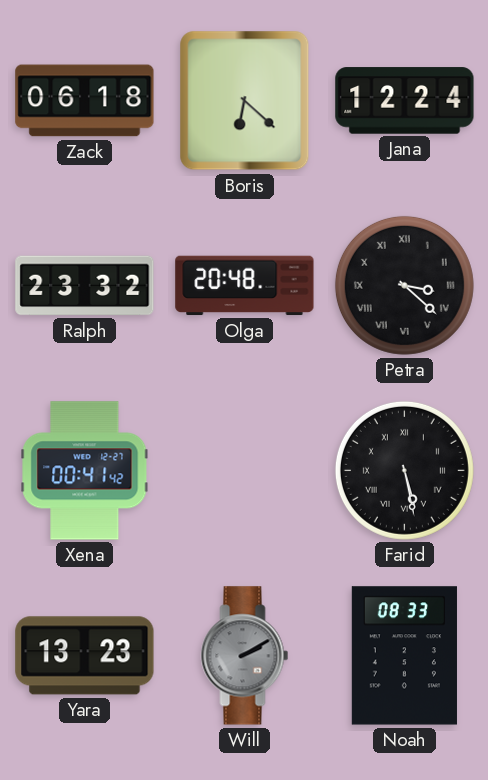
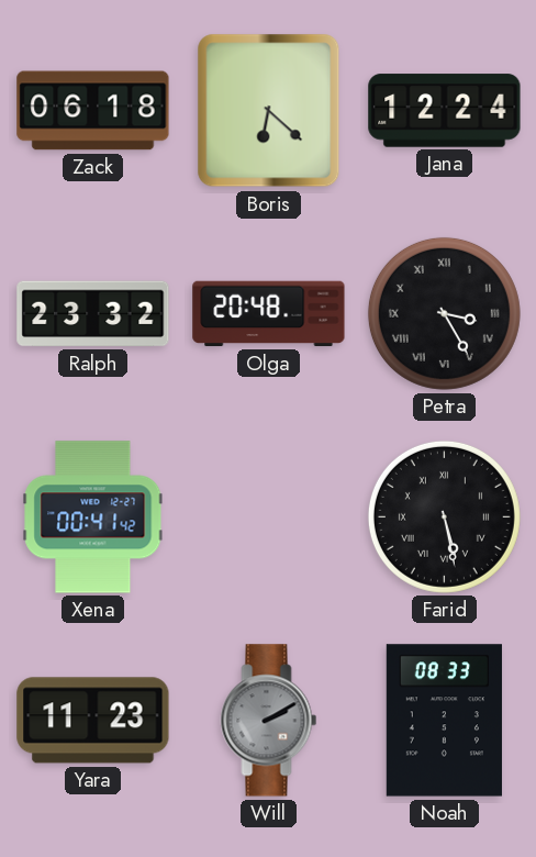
Petra: 3:22 -> 3:25 (444, 313)
Yara: 13:23 -> 11:23 (93, 721)
